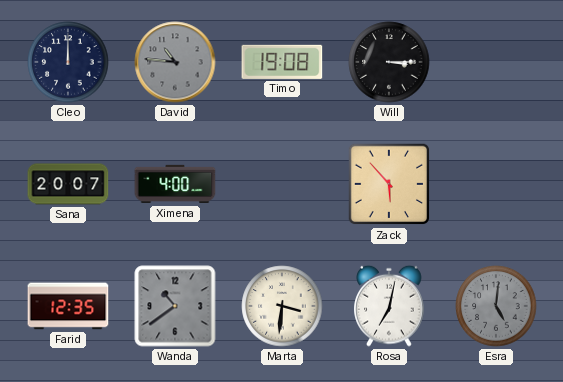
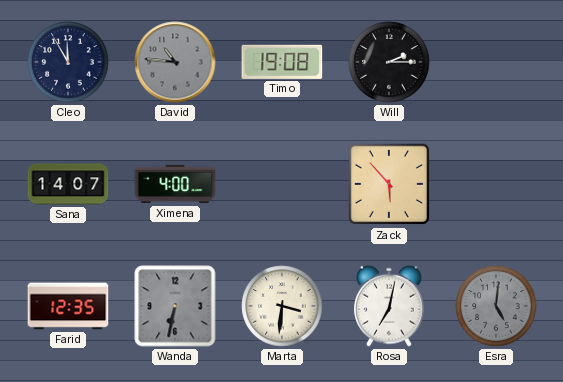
Cleo: 12:00 -> 11:55 (68, 62)
Will: 3:15 -> 2:15 (389, 62)
Sana: 20:07 -> 14:07 (68, 184)
Wanda: 10:39 -> 6:32 (175, 306)
